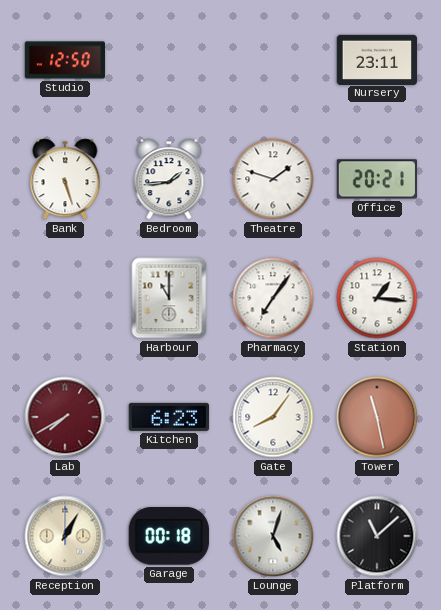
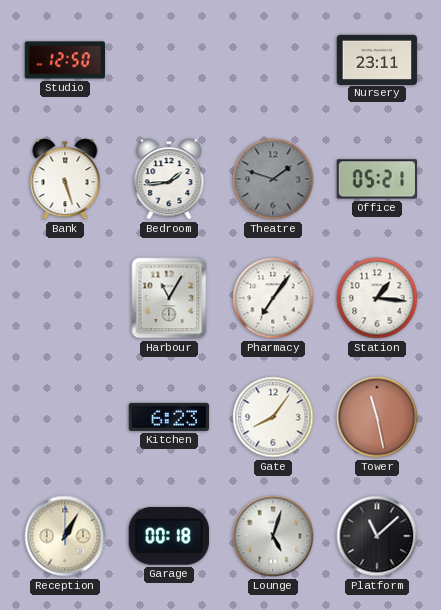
Theatre dial: white -> grey (273, 179)
Office: 20:21 -> 05:21 (376, 179)
Harbour: 11:00 -> 11:05 (169, 298)
Lab: 7:40 -> none (65, 417)
